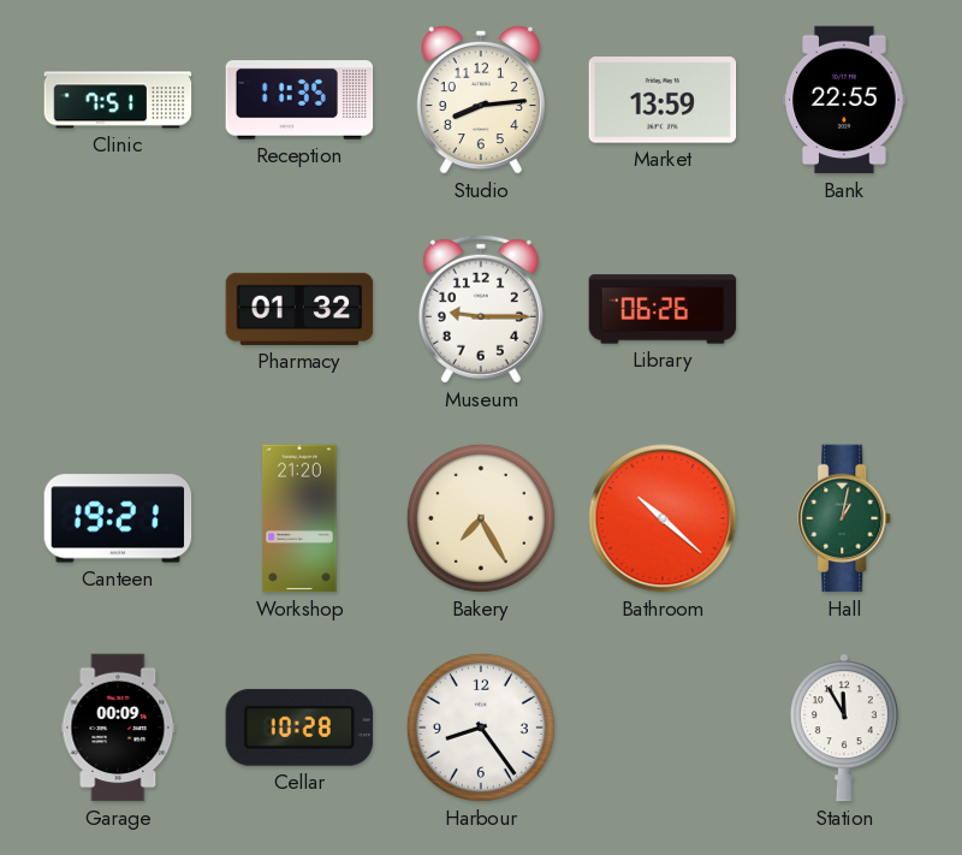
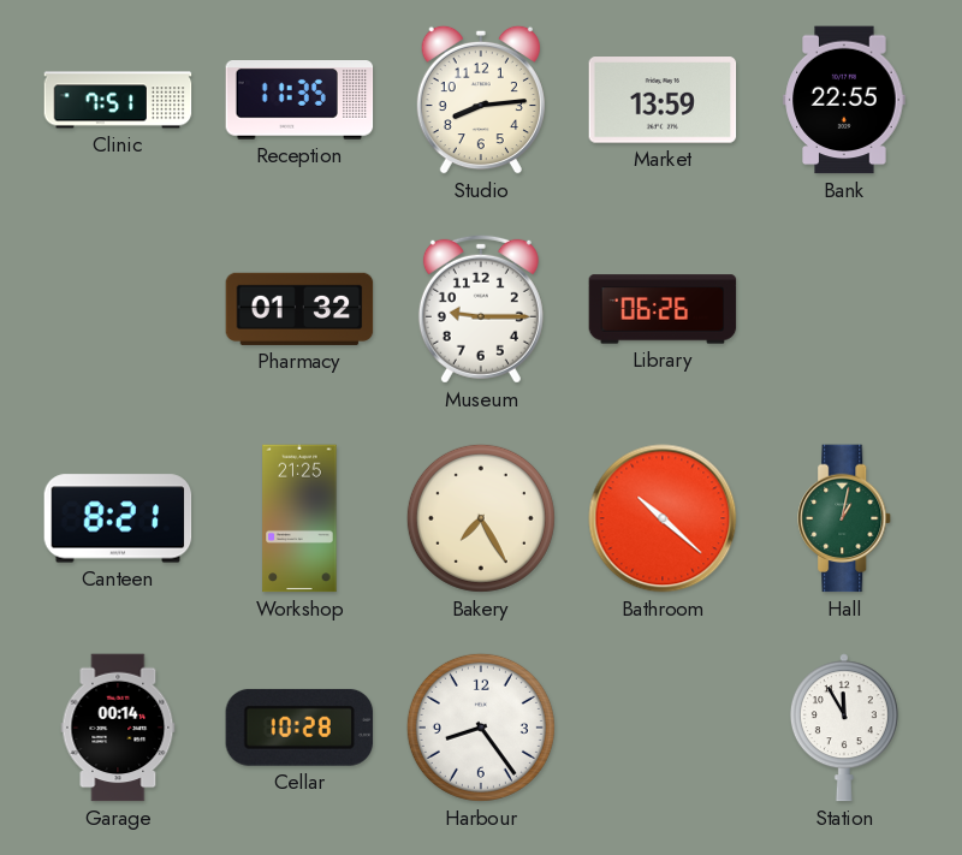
Canteen: 19:21 -> 8:21 (118, 518)
Workshop: 21:20 -> 21:25 (299, 518)
Garage: 00:09 -> 00:14 (118, 728)
